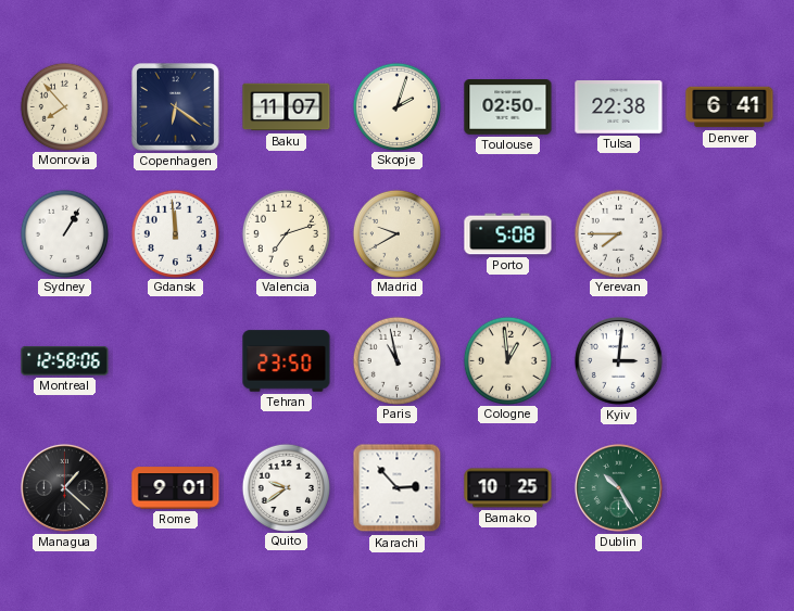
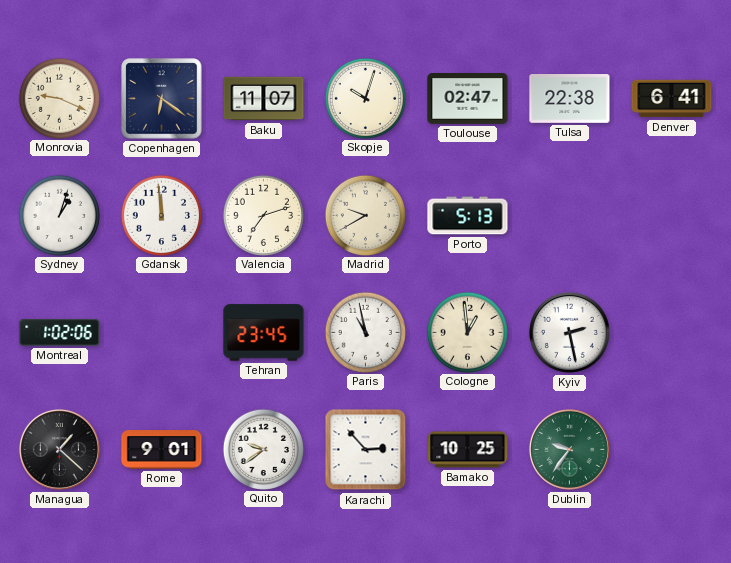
Monrovia: 7:53 -> 9:19 (59, 98)
Skopje: 2:03 -> 10:03 (365, 98)
Toulouse: 02:50 -> 02:47 (468, 99)
Sydney: 1:05 -> 1:03 (59, 215)
Porto: 5:08 -> 5:13 (468, 216)
Yerevan: 7:45 -> none (618, 233)
Montreal: 12:58 -> 1:02 (60, 333)
Tehran: 23:50 -> 23:45 (264, 333)
Kyiv: 3:01 -> 2:28 (569, 332)
Dublin: 10:25 -> 9:36 (569, 449)
